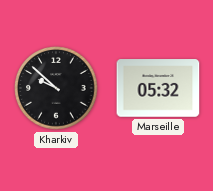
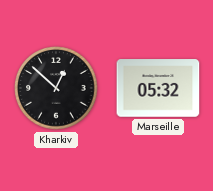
Kharkiv: 9:52 -> 12:52 (56, 88)
